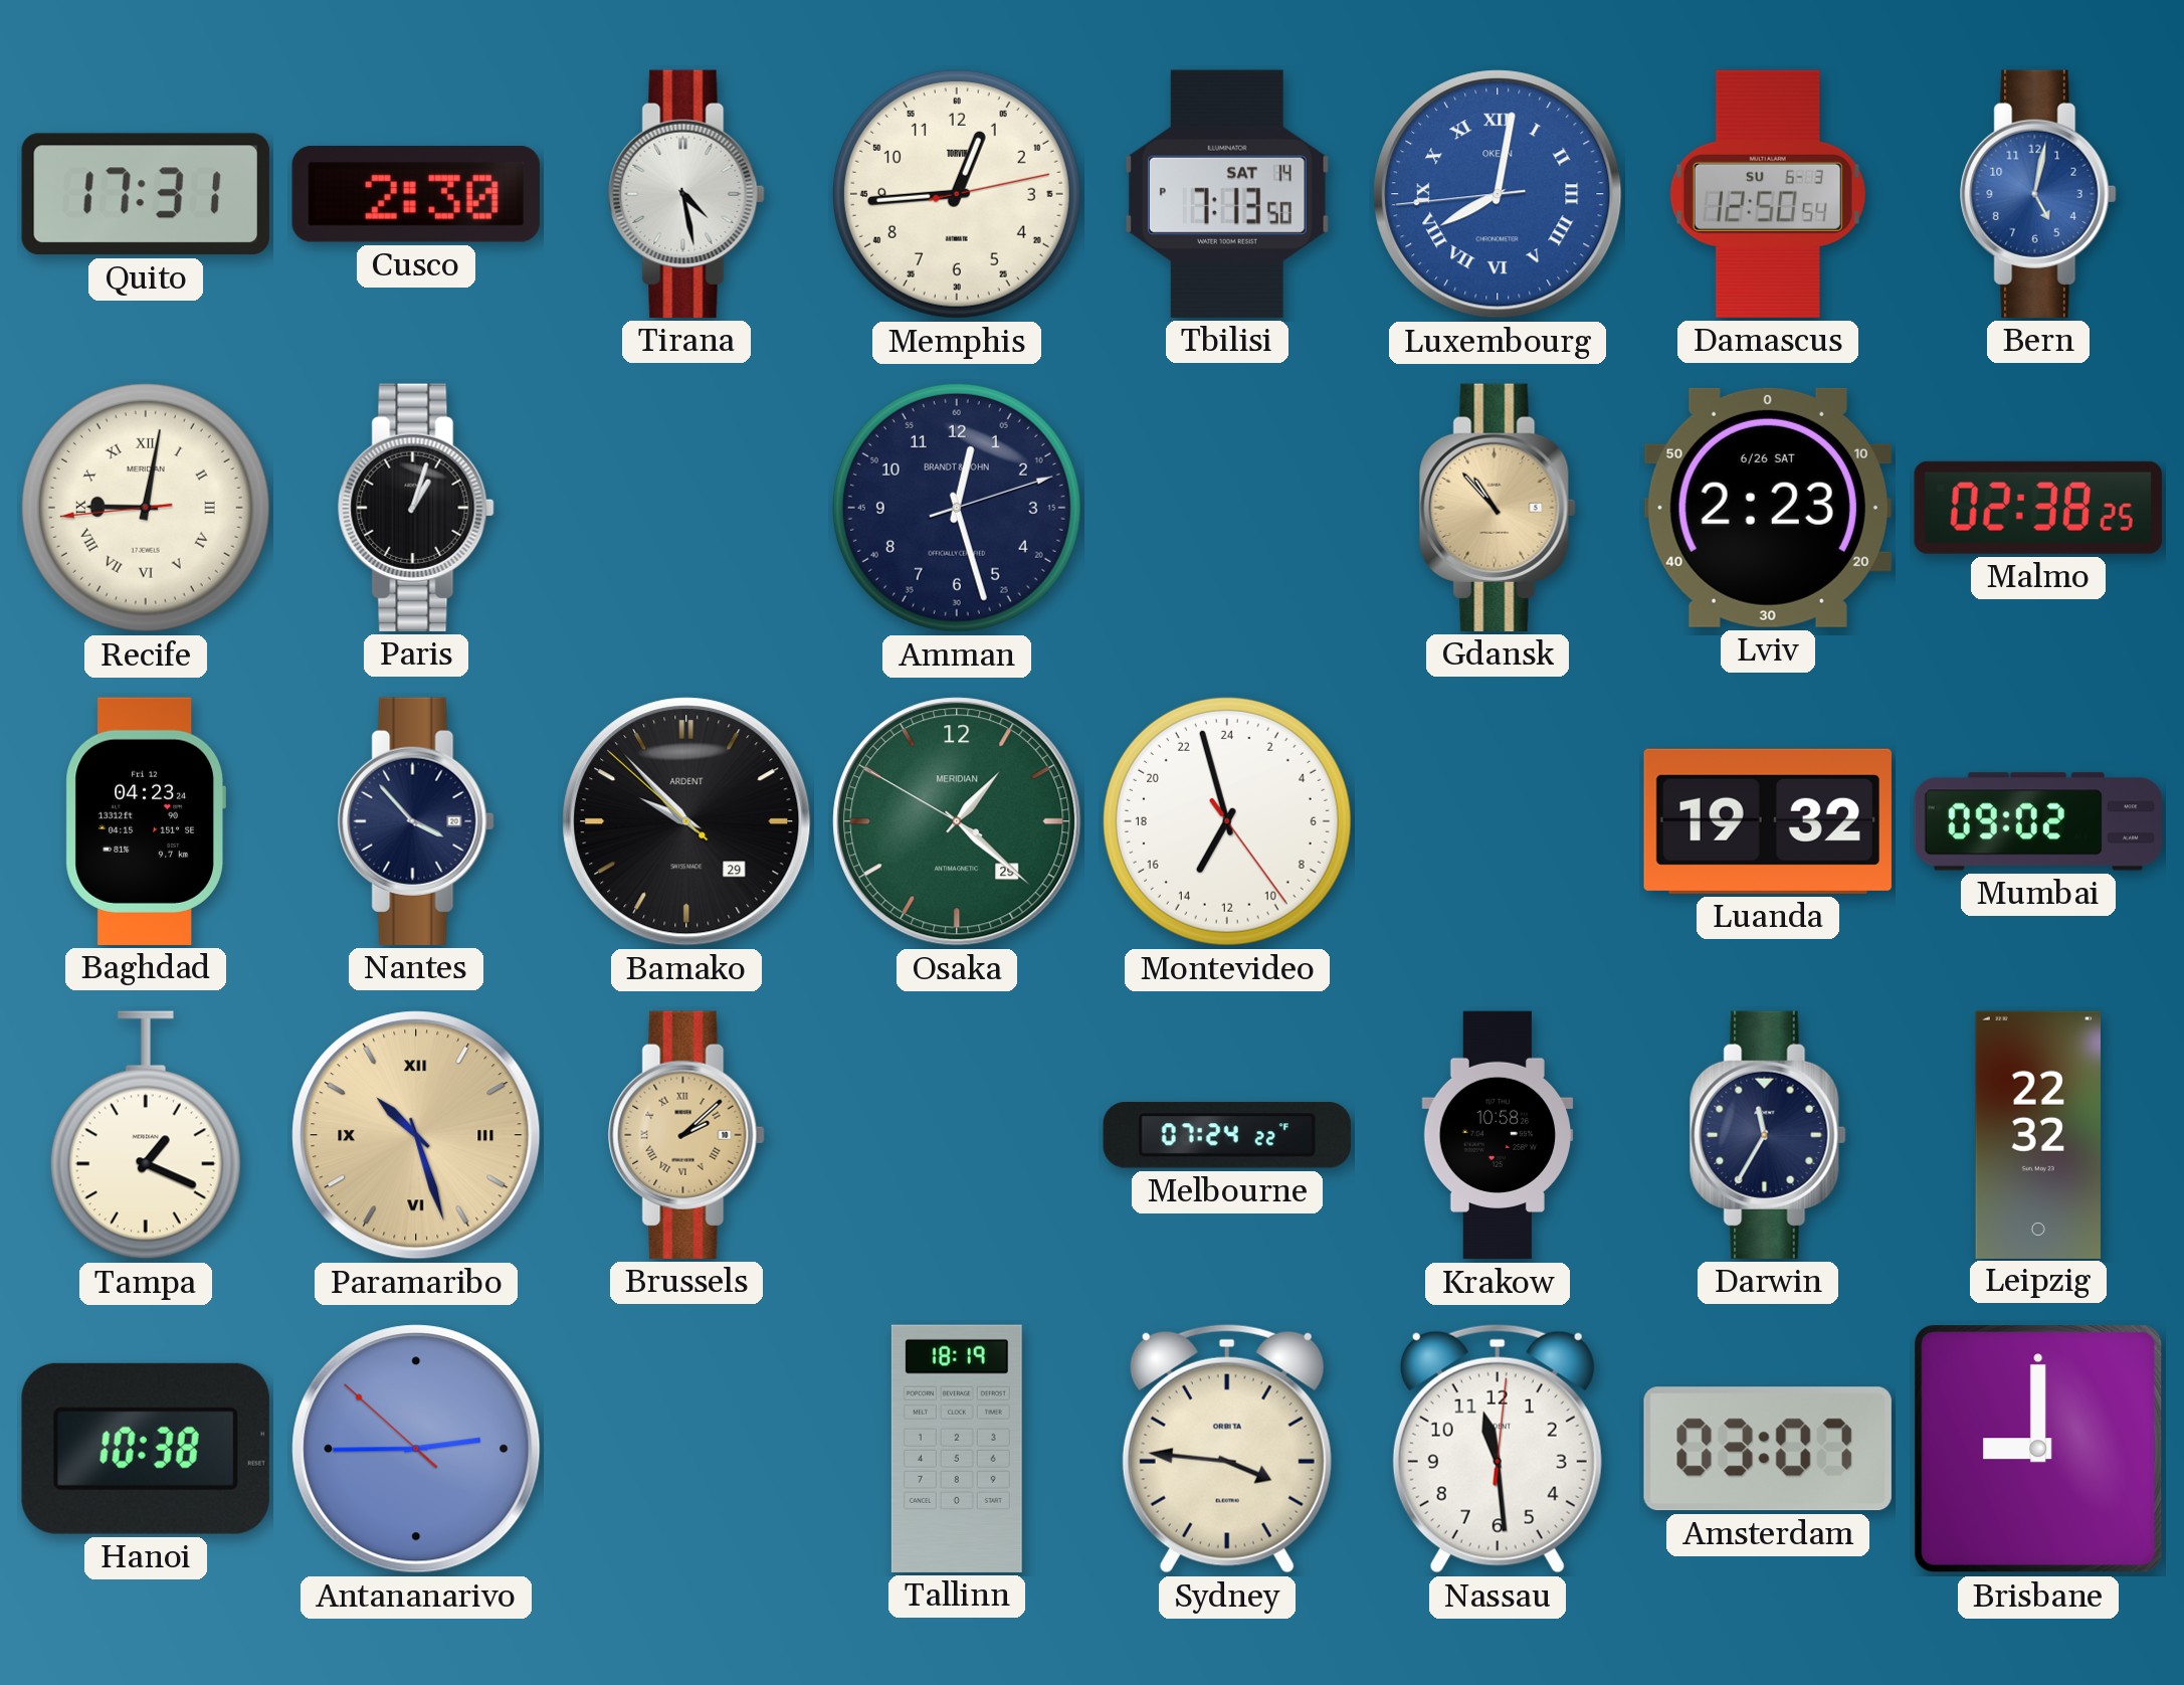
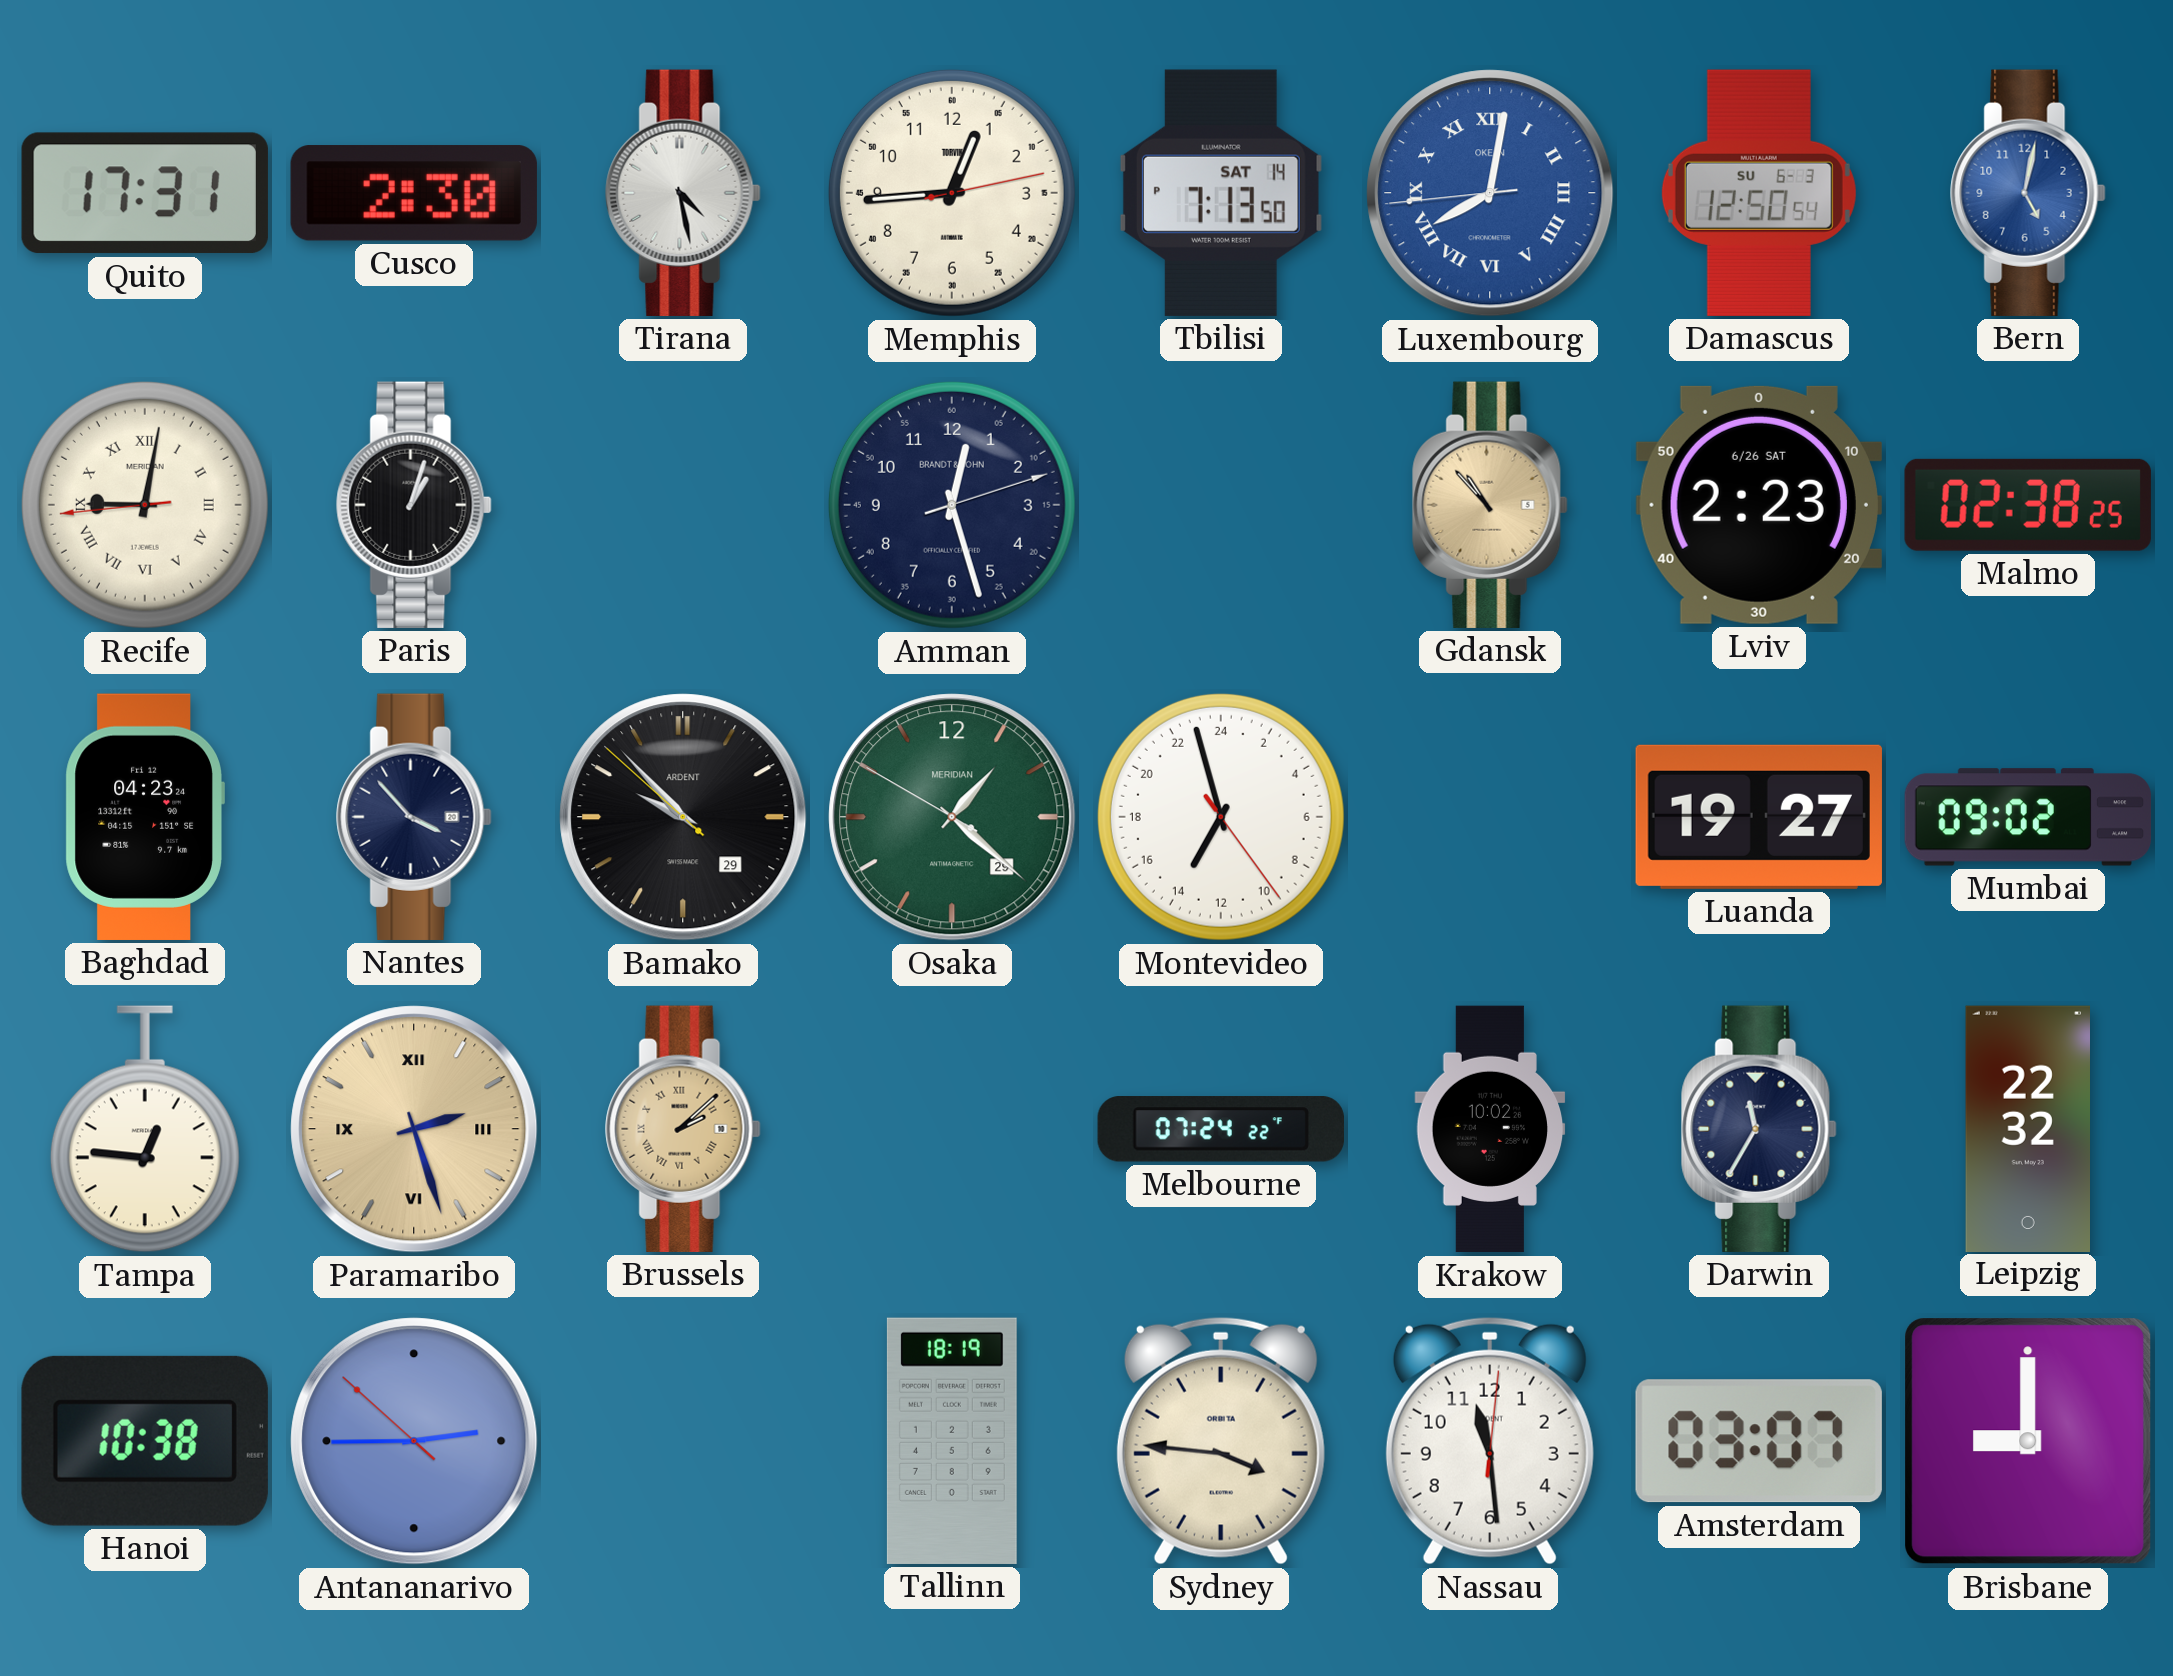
Luanda: 19:32 -> 19:27 (1759, 817)
Tampa: 1:19 -> 12:46 (145, 1129)
Paramaribo: 10:27 -> 2:27 (414, 1129)
Krakow: 10:58 -> 10:02 (1490, 1129)
